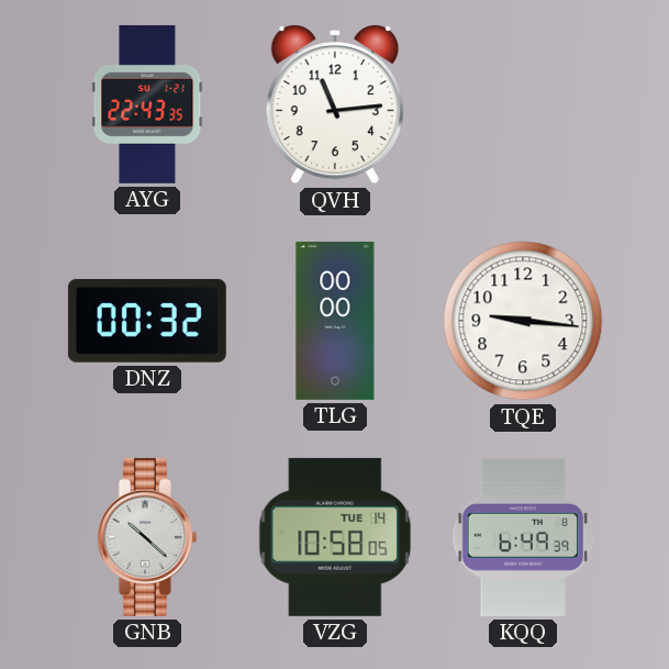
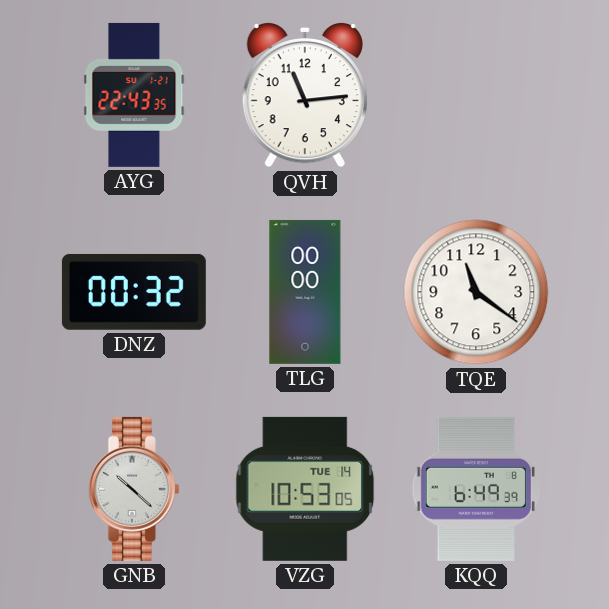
TQE: 9:16 -> 11:21 (476, 292)
VZG: 10:58 -> 10:53 (305, 489)
